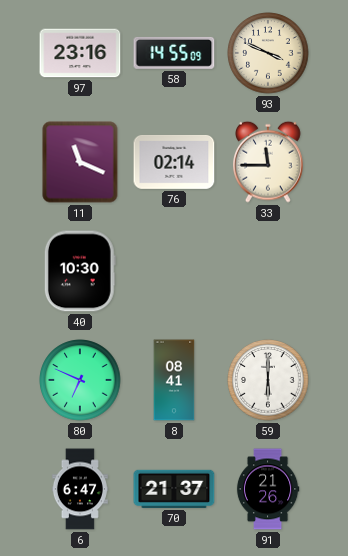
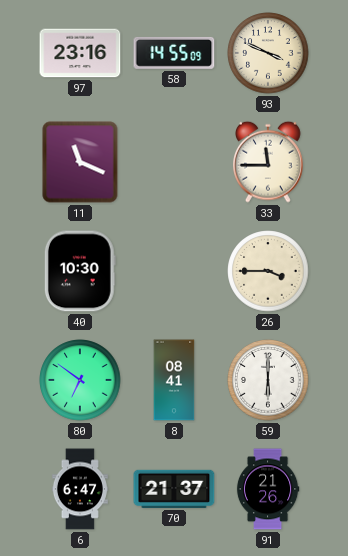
76: 02:14 -> none (174, 162)
26: none -> 3:45 (268, 271)
80: 6:49 -> 6:51 (80, 380)
